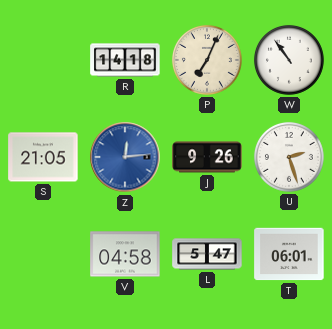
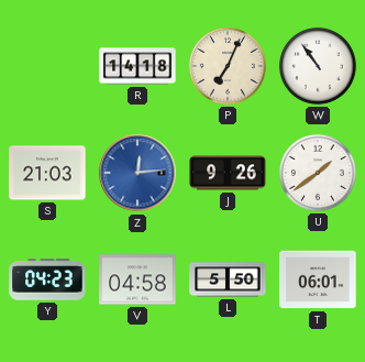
S: 21:05 -> 21:03 (47, 173)
U: 2:27 -> 1:39 (318, 173)
Y: none -> 04:23 (47, 279)
L: 5:47 -> 5:50 (228, 279)
